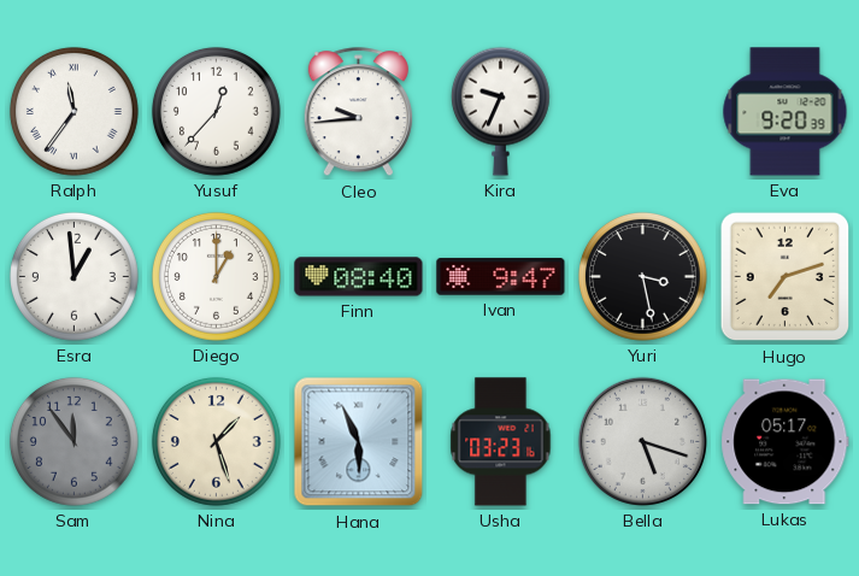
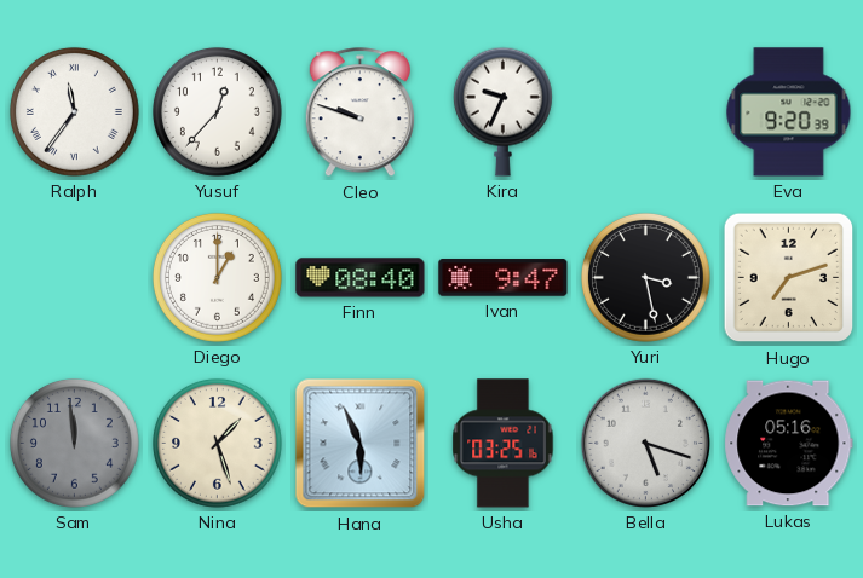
Cleo: 9:44 -> 9:48 (359, 112)
Esra: 12:59 -> none (73, 276)
Sam: 11:54 -> 11:59 (74, 443)
Usha: 03:23 -> 03:25 (504, 444)
Lukas: 05:17 -> 05:16 (789, 444)
